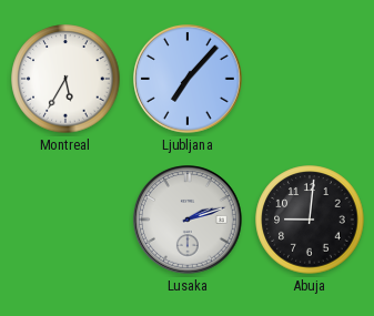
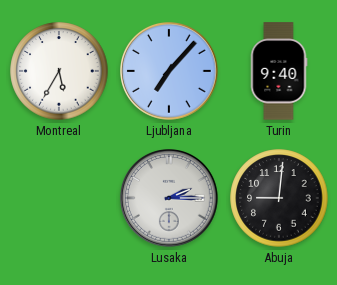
Turin: none -> 9:40 (279, 71)
Lusaka: 2:12 -> 2:15 (170, 199)
